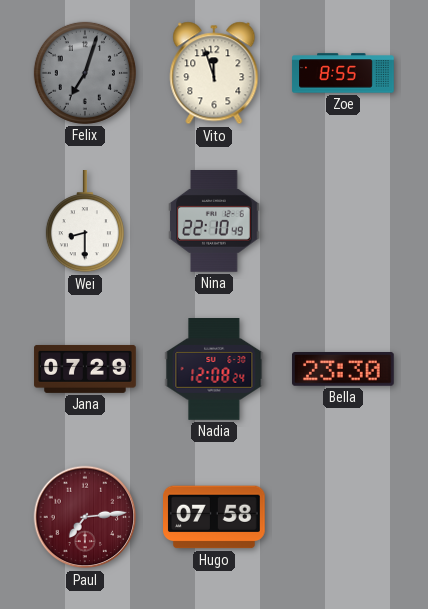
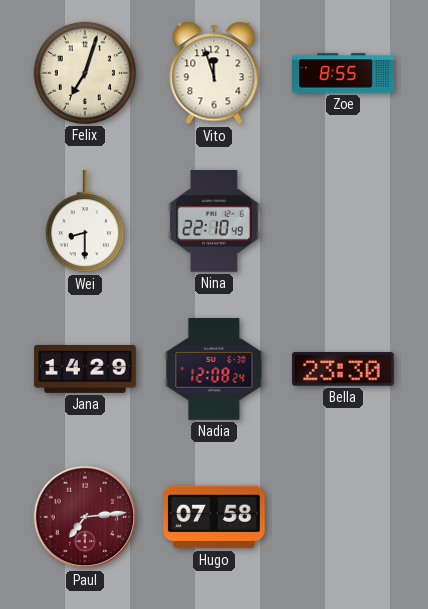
Felix dial: grey -> cream (85, 73)
Jana: 07:29 -> 14:29 (85, 369)
